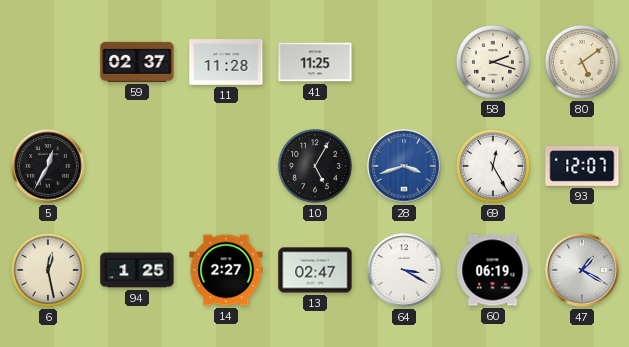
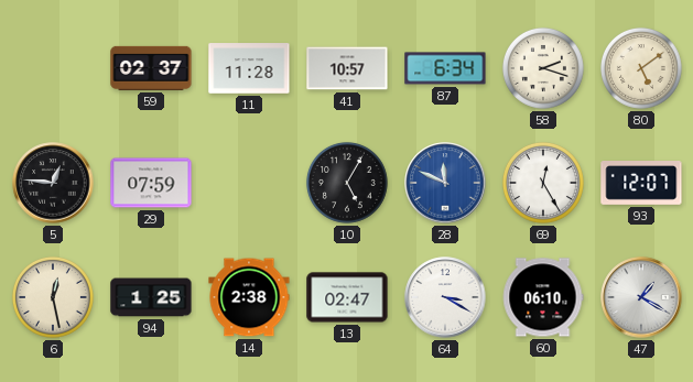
41: 11:25 -> 10:57 (347, 68)
87: none -> 6:34 (445, 68)
5: 12:35 -> 12:46 (53, 183)
29: none -> 07:59 (151, 183)
28: 3:42 -> 11:49 (445, 183)
14: 2:27 -> 2:38 (249, 297)
60: 06:19 -> 06:10 (543, 297)
